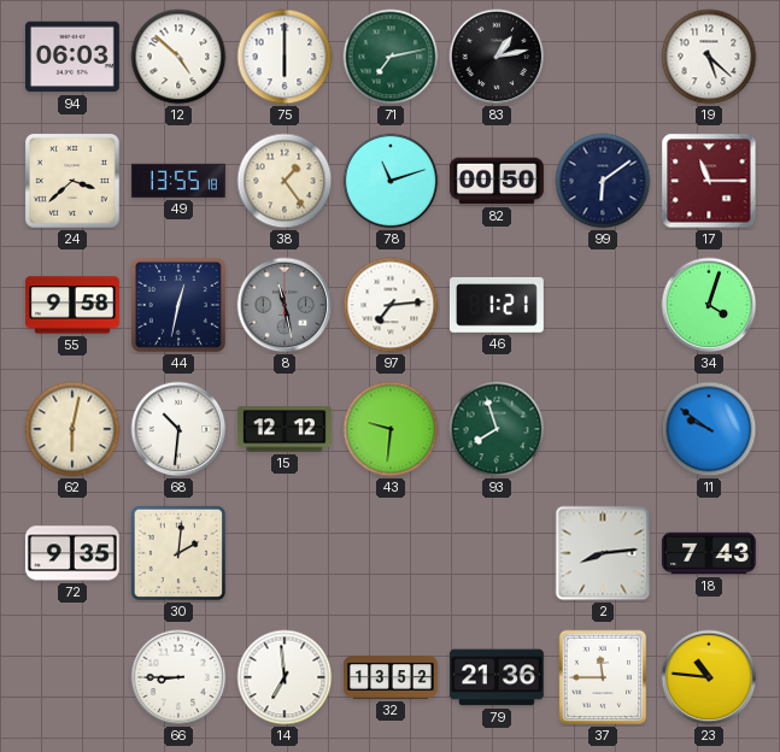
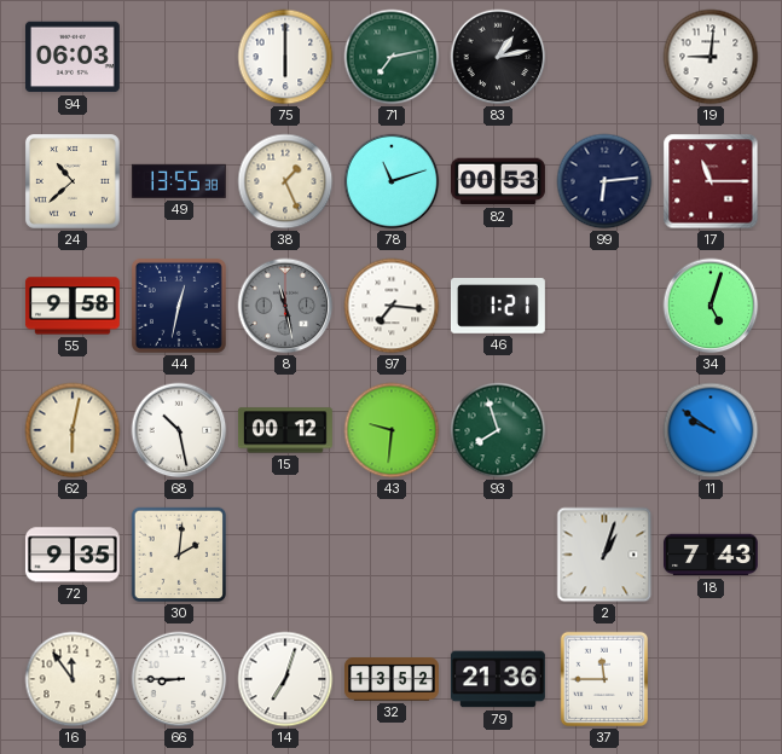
12: 4:52 -> none (178, 57)
19: 5:22 -> 9:01 (711, 57)
24: 3:38 -> 10:38 (73, 181)
49: 13:55:18 -> 13:55:38 (179, 181)
38: 1:24 -> 1:26 (285, 181)
82: 00:50 -> 00:53 (499, 181)
99: 6:09 -> 6:14 (604, 181)
97: 7:14 -> 7:16 (392, 306)
34: 4:03 -> 5:03 (711, 306)
68: 10:31 -> 10:28 (179, 430)
15: 12:12 -> 00:12 (285, 430)
2: 8:14 -> 1:03 (604, 555)
16: none -> 11:54 (73, 679)
14: 6:59 -> 7:03 (285, 679)
23: 10:46 -> none (709, 677)
